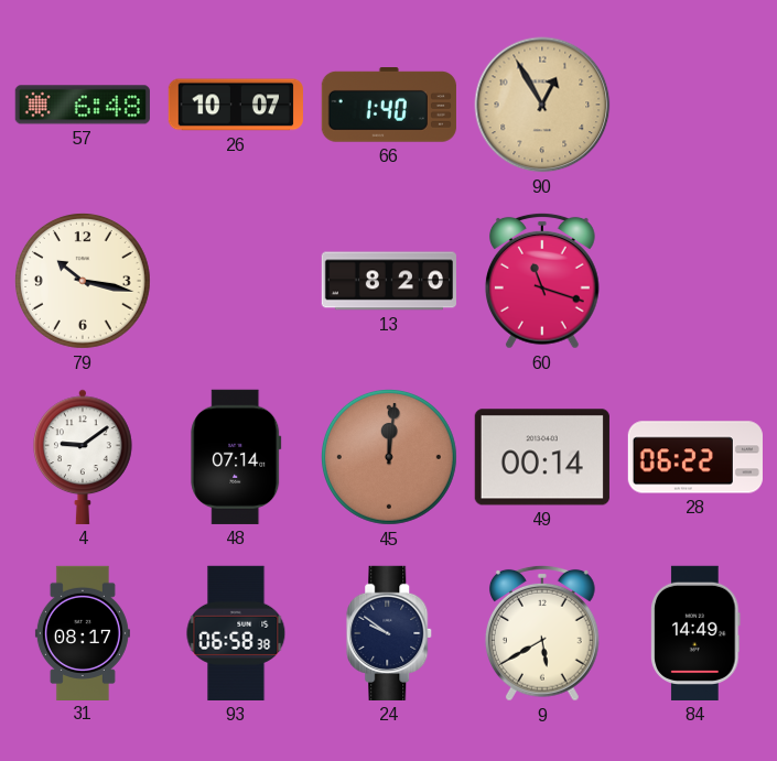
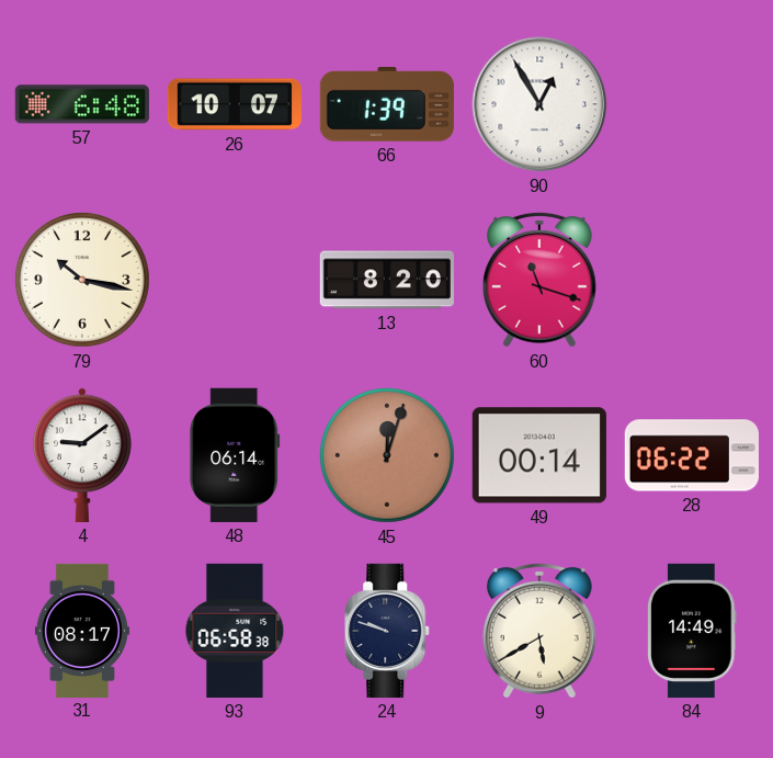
66: 1:40 -> 1:39 (387, 105)
90 dial: champagne -> white (539, 104)
48: 07:14 -> 06:14 (235, 455)
45: 12:01 -> 12:03 (387, 455)
24: 9:51 -> 9:48 (388, 631)
